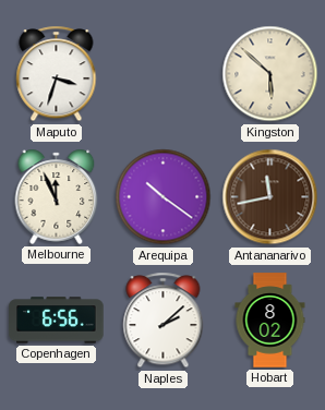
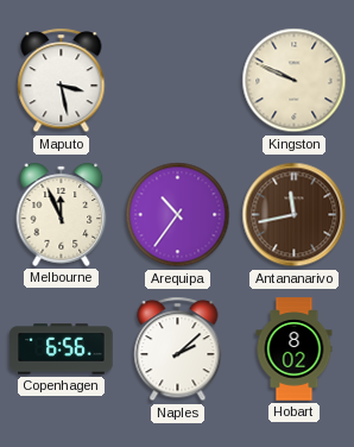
Maputo: 3:33 -> 3:28 (62, 81)
Kingston: 5:52 -> 9:49 (295, 81)
Arequipa: 10:21 -> 10:36 (178, 215)
